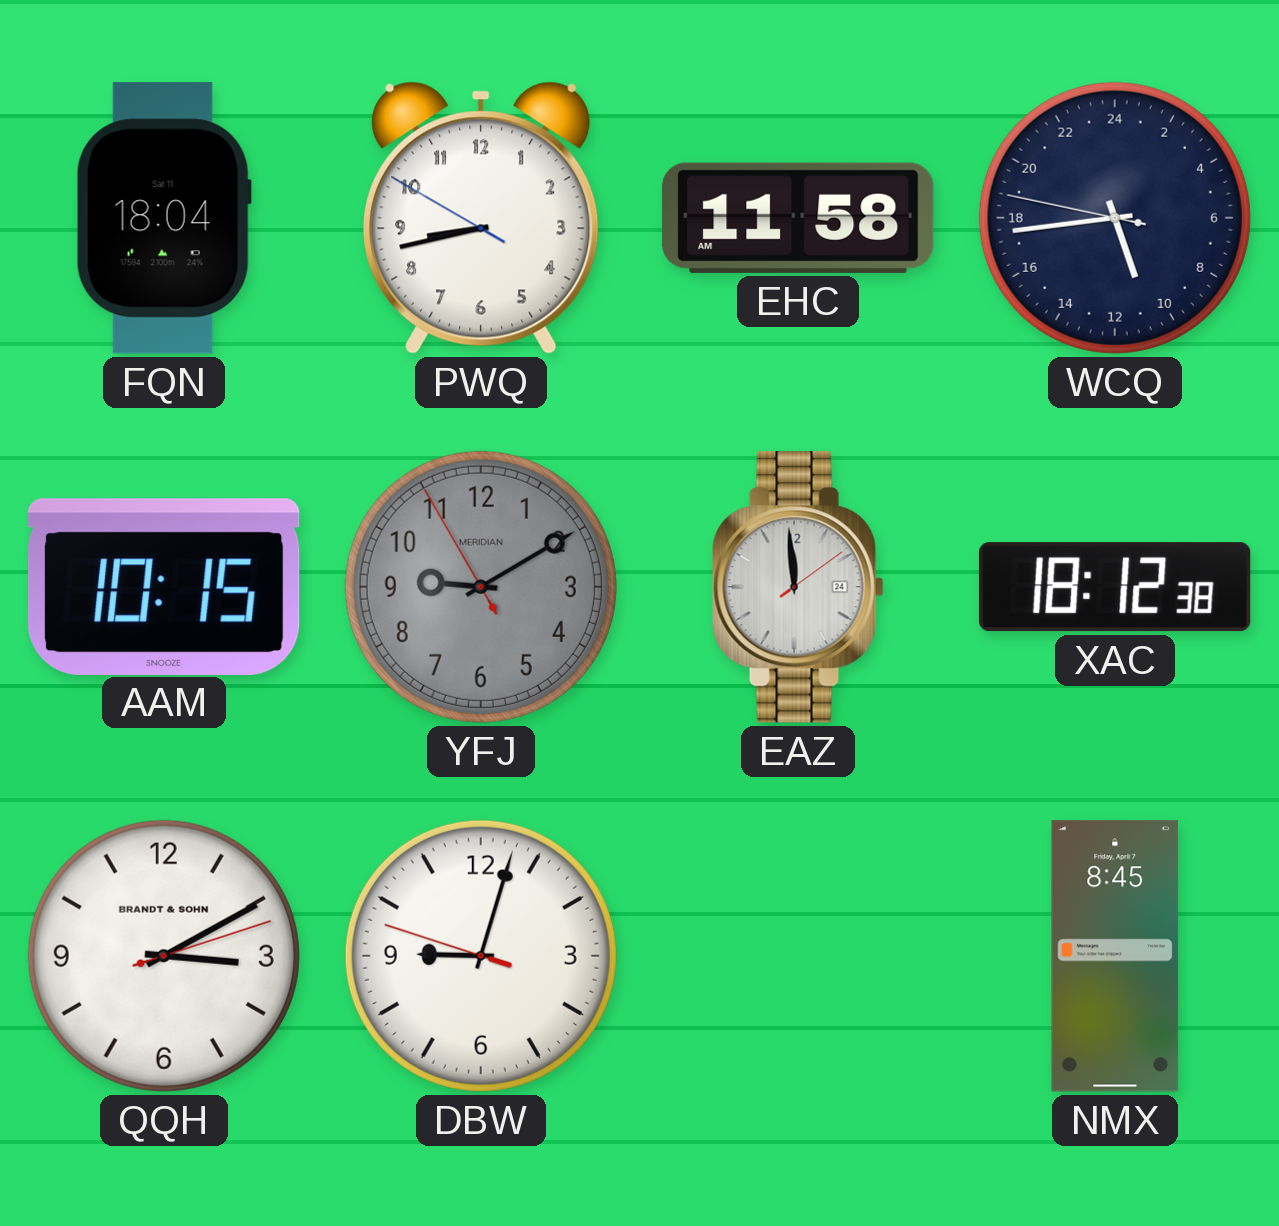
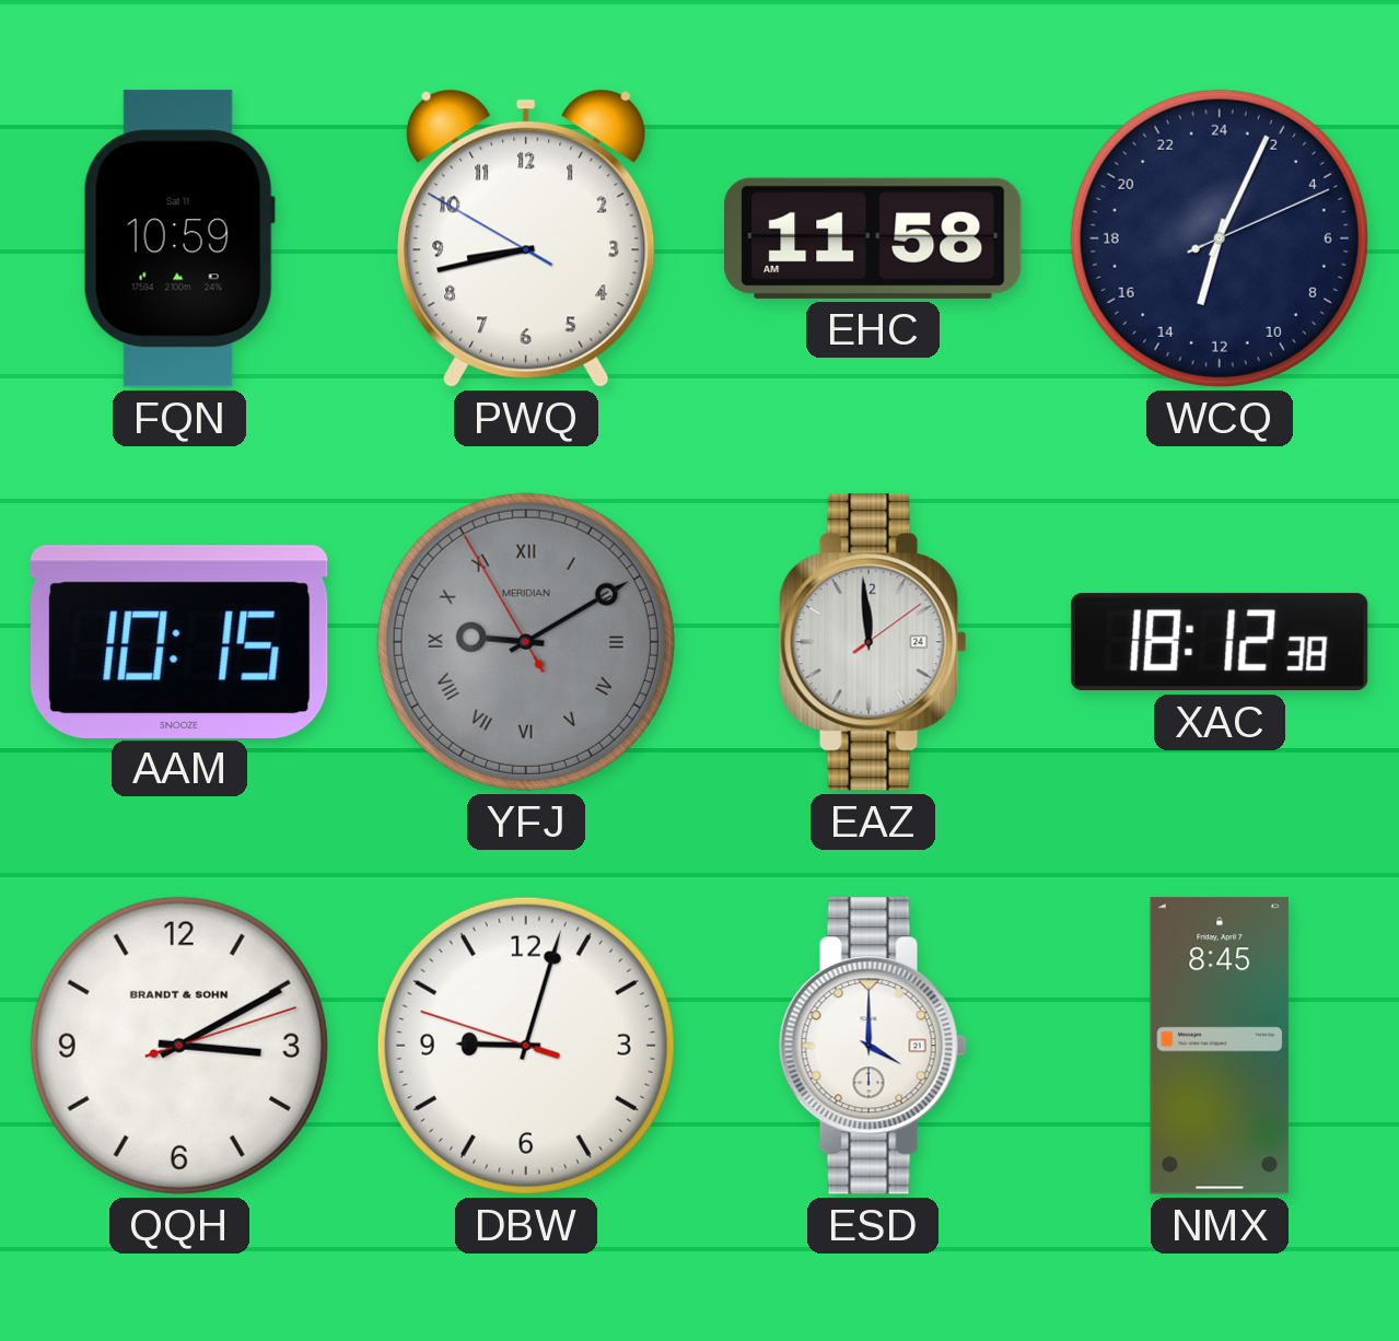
FQN: 18:04 -> 10:59 (179, 238)
WCQ: 10:43 -> 13:04 (1220, 238)
YFJ numerals: Arabic -> Roman (526, 642)
ESD: none -> 4:00 (873, 1046)
